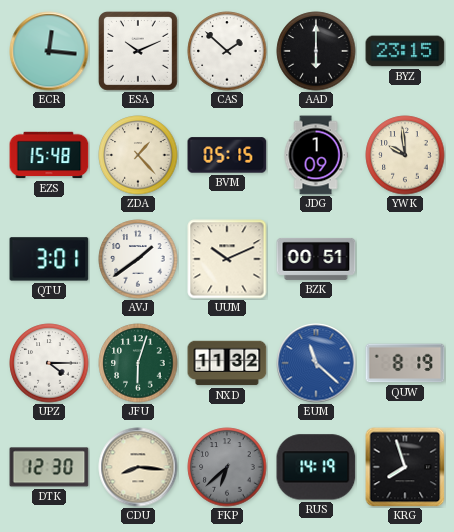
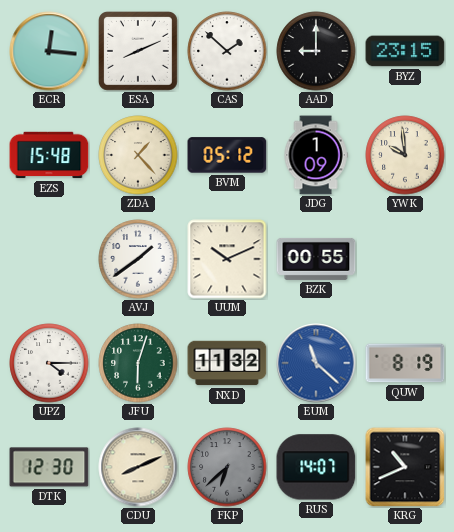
ESA: 10:11 -> 8:11 (138, 51)
AAD: 6:00 -> 9:00 (316, 51)
BVM: 05:15 -> 05:12 (227, 155)
QTU: 3:01 -> none (49, 259)
BZK: 00:51 -> 00:55 (316, 259)
CDU: 8:16 -> 8:11 (138, 467)
RUS: 14:19 -> 14:07 (316, 467)
KRG: 7:57 -> 10:41 (405, 467)
